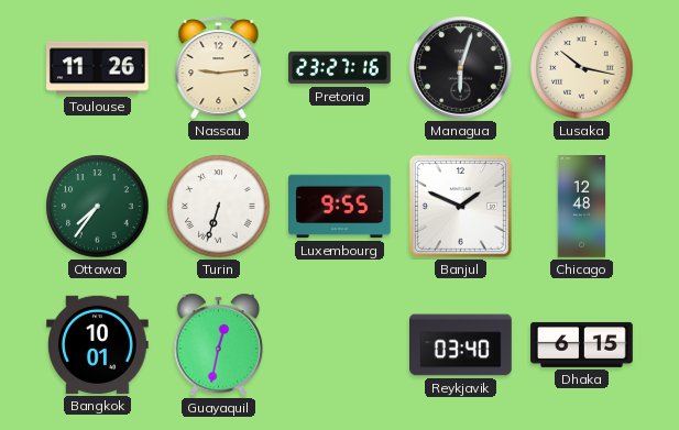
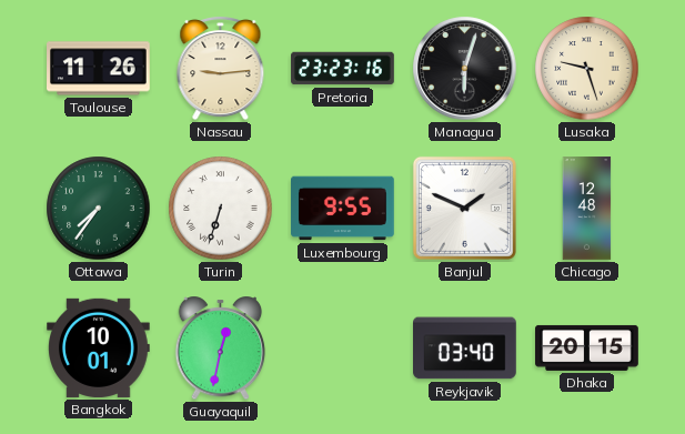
Pretoria: 23:27 -> 23:23 (343, 69)
Lusaka: 10:17 -> 9:27 (587, 69)
Dhaka: 6:15 -> 20:15 (587, 347)
